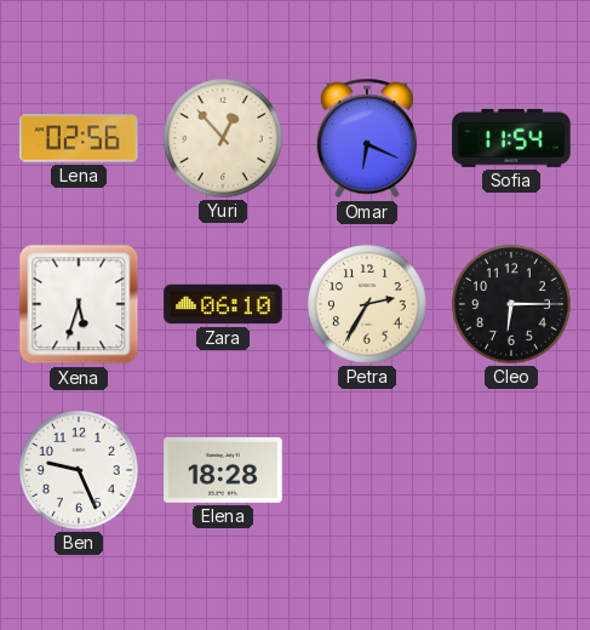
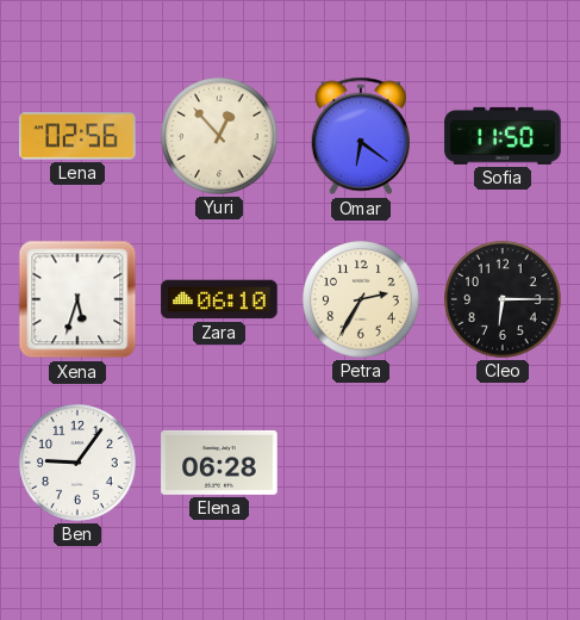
Omar: 6:19 -> 6:21 (360, 136)
Sofia: 11:54 -> 11:50 (503, 136)
Ben: 9:26 -> 9:06 (77, 463)
Elena: 18:28 -> 06:28 (219, 463)
